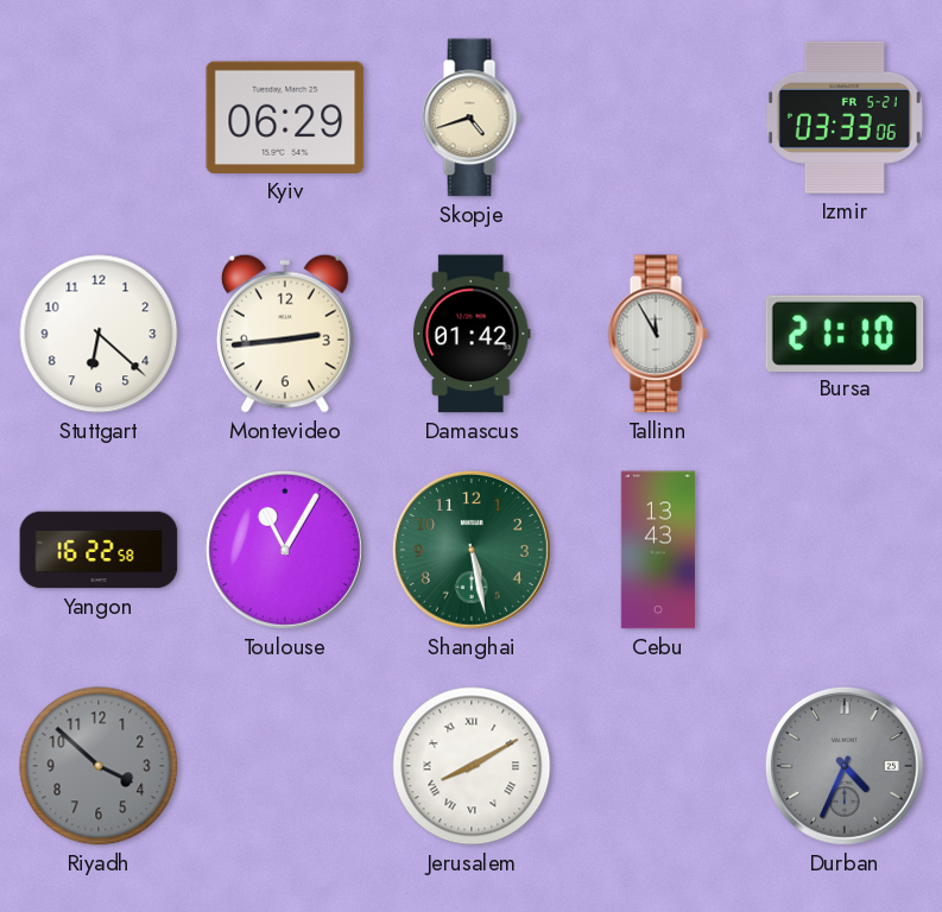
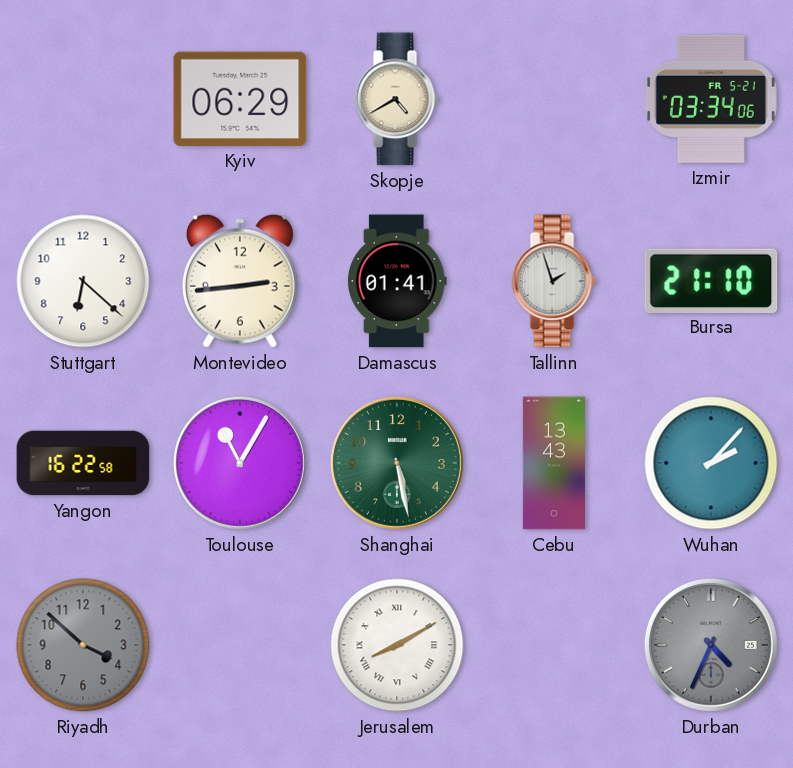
Skopje: 4:42 -> 4:40 (397, 99)
Izmir: 03:33 -> 03:34 (711, 99)
Damascus: 01:42 -> 01:41 (398, 281)
Tallinn: 11:55 -> 1:57 (554, 281)
Wuhan: none -> 2:07 (711, 463)
